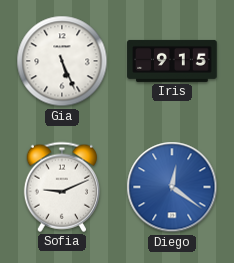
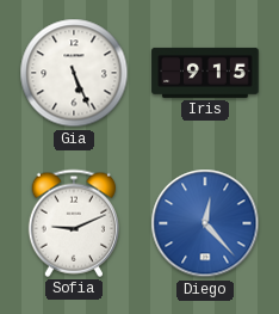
Diego: 12:21 -> 12:23 (205, 223)
